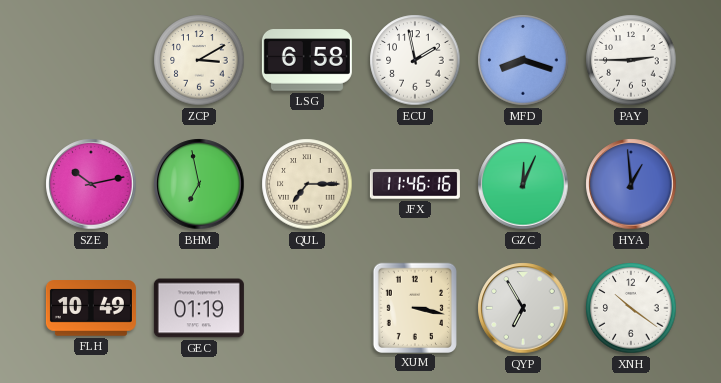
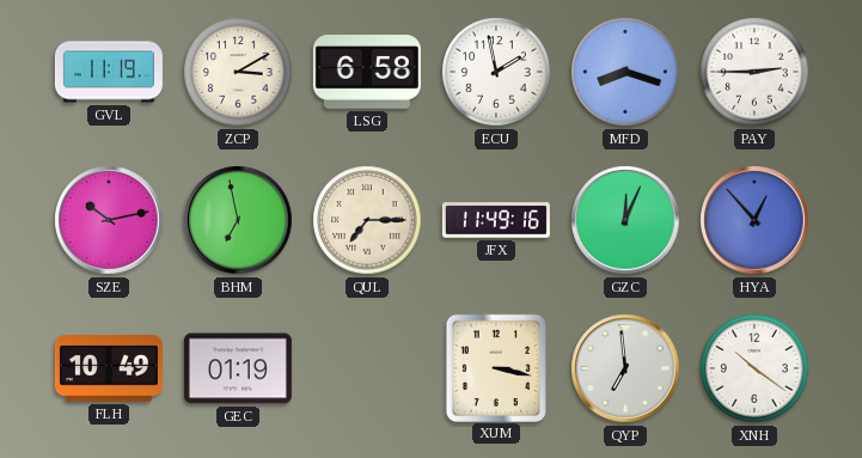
GVL: none -> 11:19 (109, 72)
JFX: 11:46 -> 11:49 (496, 220)
HYA: 12:59 -> 12:53 (754, 220)
QYP: 6:55 -> 6:59 (625, 368)
